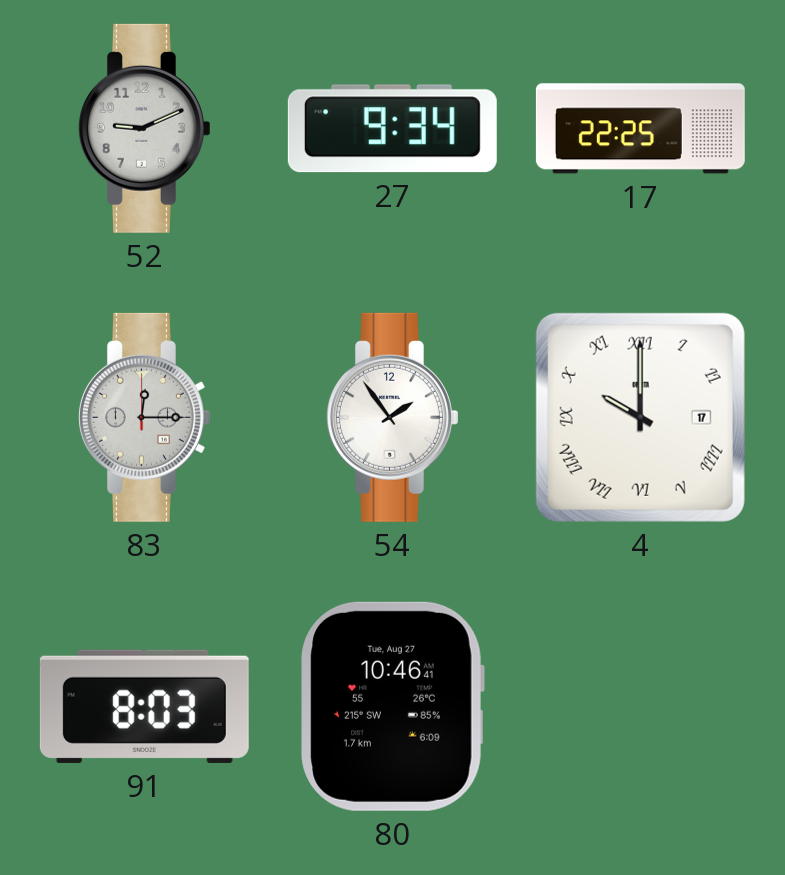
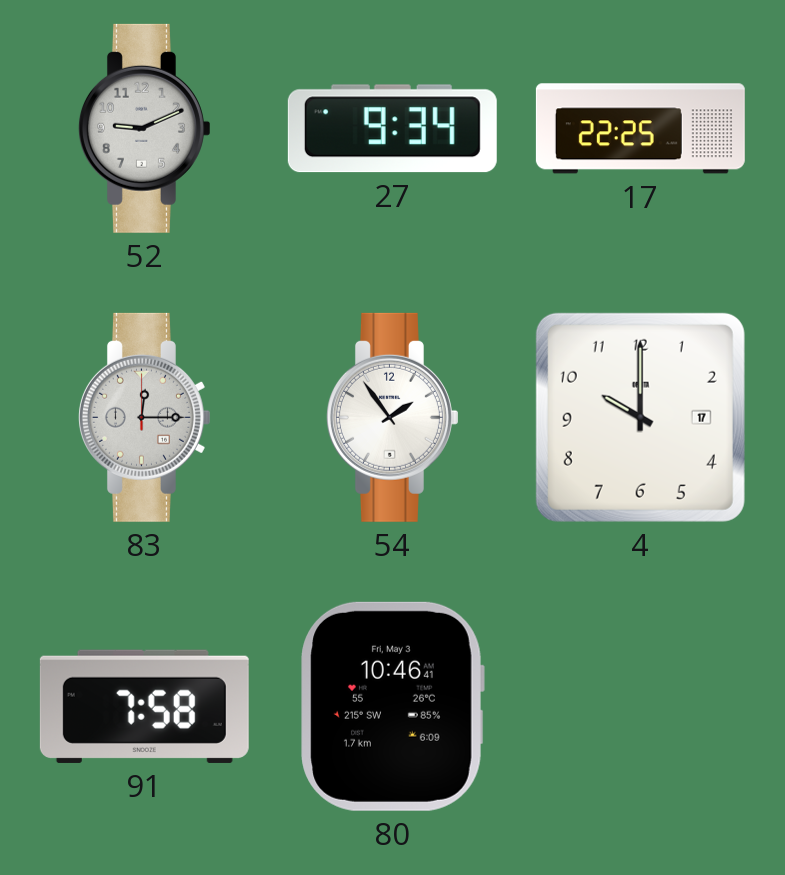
4 numerals: Roman -> Arabic (640, 417)
91: 8:03 -> 7:58 (144, 706)
80 date: Tue, Aug 27 -> Fri, May 3 (392, 706)
